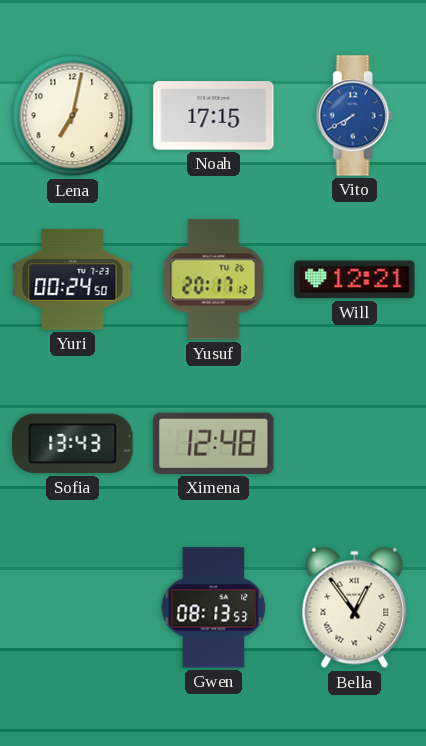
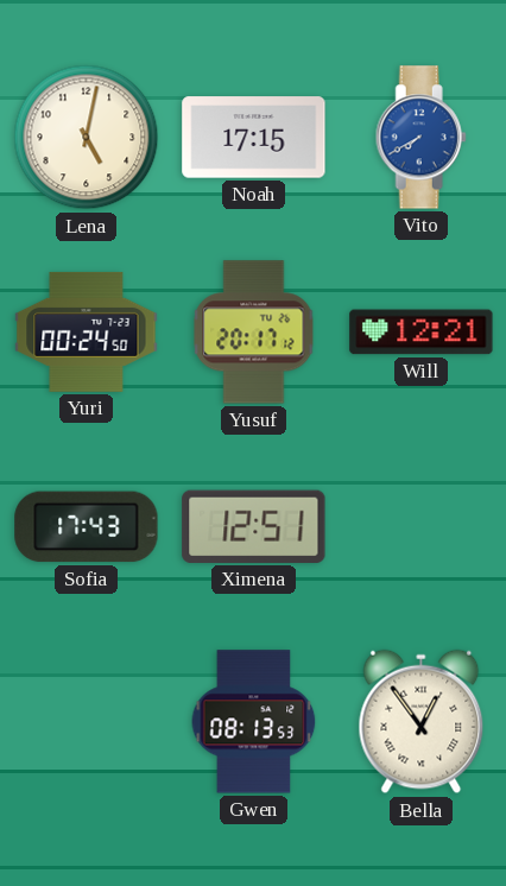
Lena: 7:02 -> 5:02 (87, 138)
Sofia: 13:43 -> 17:43 (87, 527)
Ximena: 12:48 -> 12:51 (254, 526)
